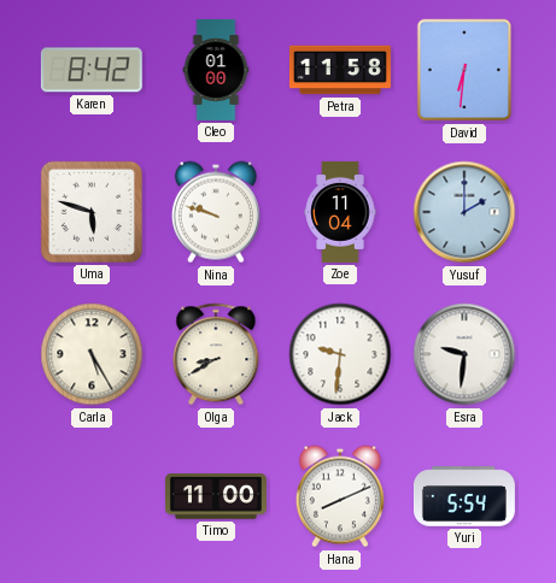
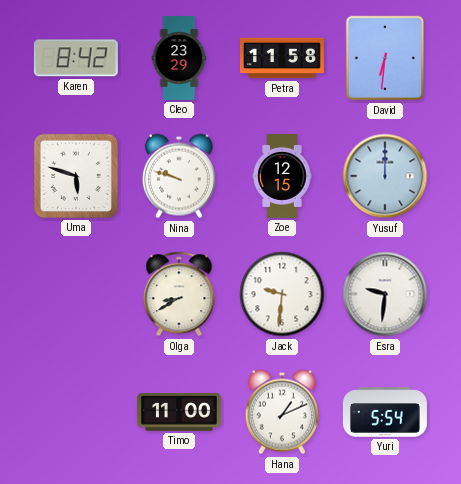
Cleo: 01:00 -> 23:29 (179, 58)
Zoe: 11:04 -> 12:15 (282, 176)
Yusuf: 2:00 -> 12:00 (385, 176)
Carla: 5:25 -> none (92, 354)
Hana: 8:11 -> 1:11 (282, 412)
